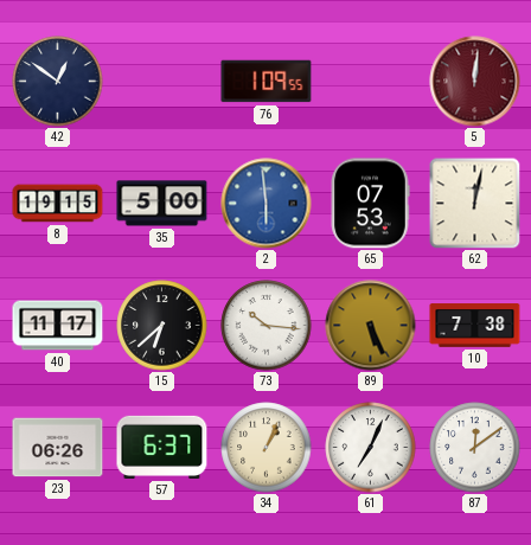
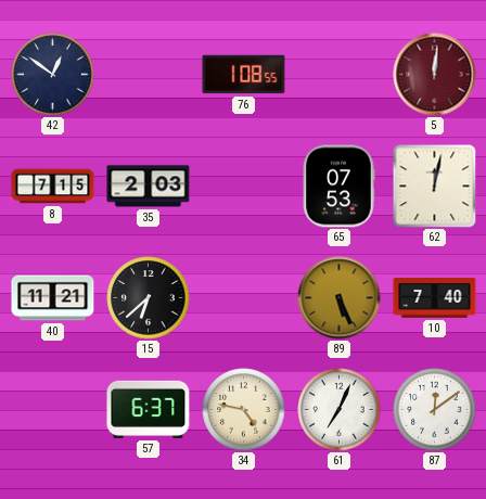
76: 1:09 -> 1:08 (244, 75)
8: 19:15 -> 7:15 (53, 187)
35: 5:00 -> 2:03 (149, 187)
2: 5:59 -> none (267, 204)
40: 11:17 -> 11:21 (53, 298)
73: 10:16 -> none (267, 326)
10: 7:38 -> 7:40 (435, 298)
23: 06:26 -> none (58, 448)
34: 1:04 -> 4:47 (244, 410)
